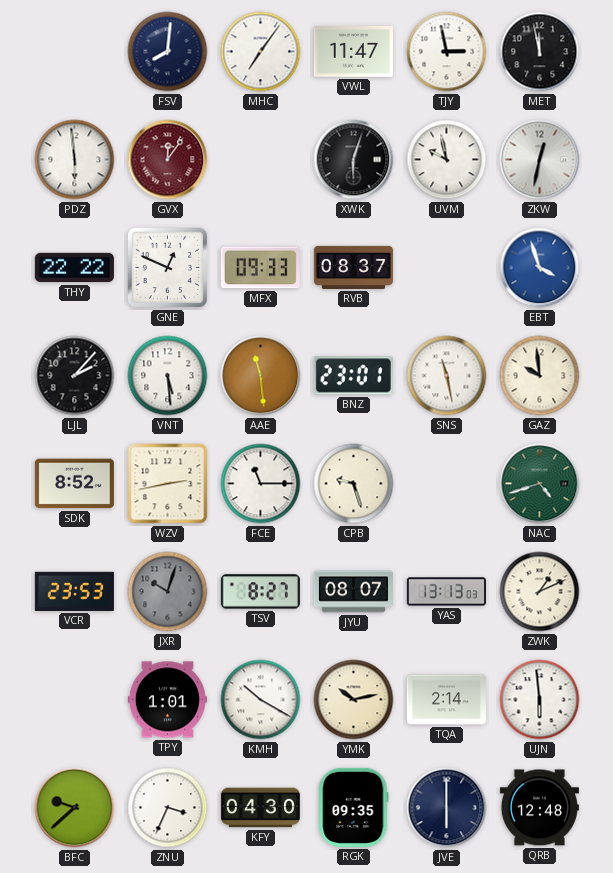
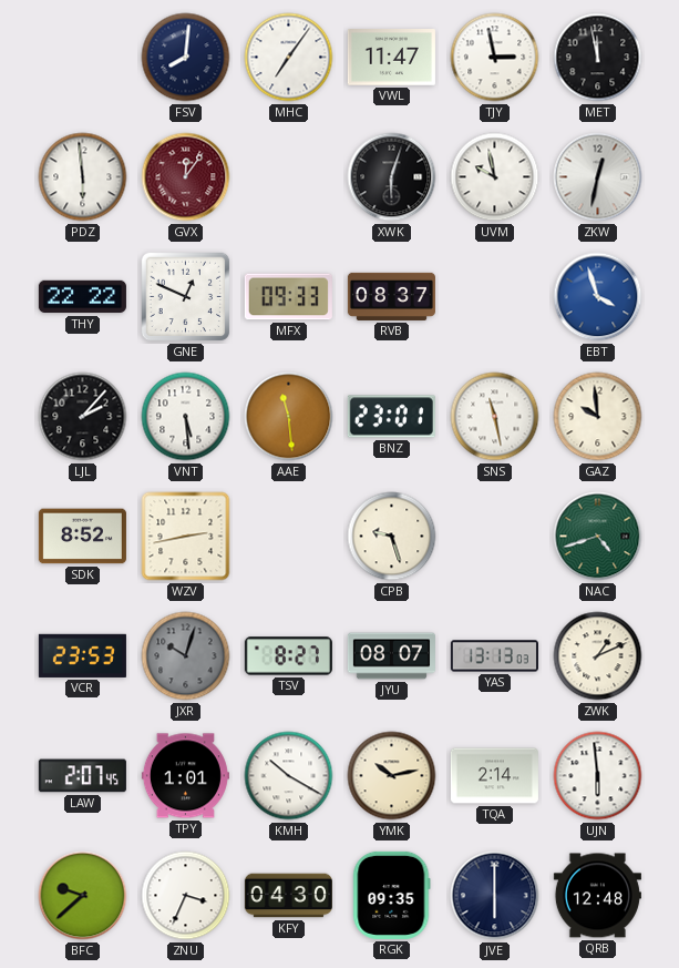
FCE: 11:15 -> none (261, 484)
LAW: none -> 2:07 (82, 776)
